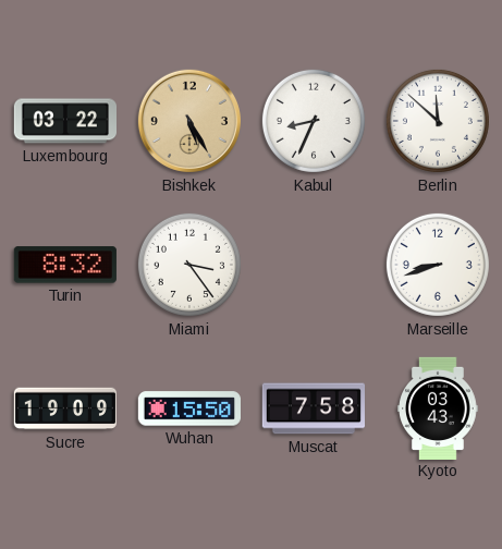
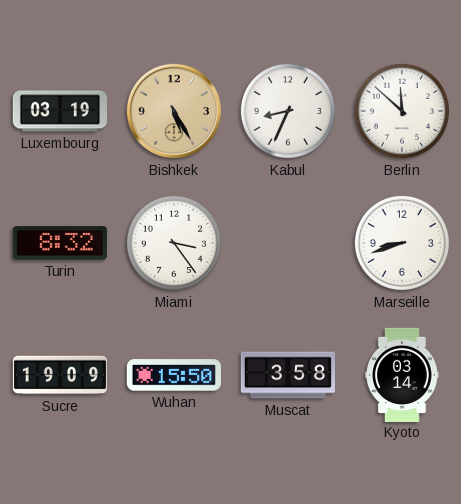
Luxembourg: 03:22 -> 03:19 (59, 111)
Muscat: 7:58 -> 3:58 (287, 375)
Kyoto: 03:43 -> 03:14 (403, 374)
